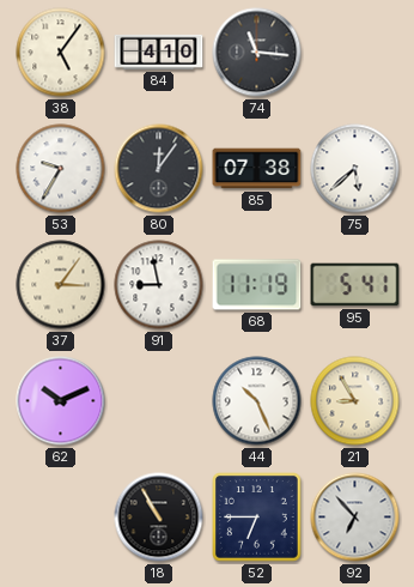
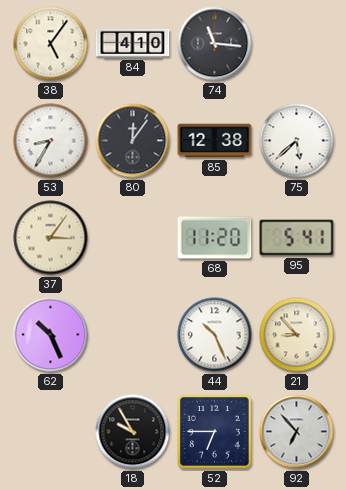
53: 9:35 -> 8:35 (51, 141)
85: 07:38 -> 12:38 (215, 141)
91: 8:58 -> none (159, 285)
68: 11:19 -> 11:20 (215, 238)
62: 10:11 -> 10:26 (51, 335)
21: 8:55 -> 8:53 (297, 335)
18: 10:55 -> 9:55 (133, 432)
